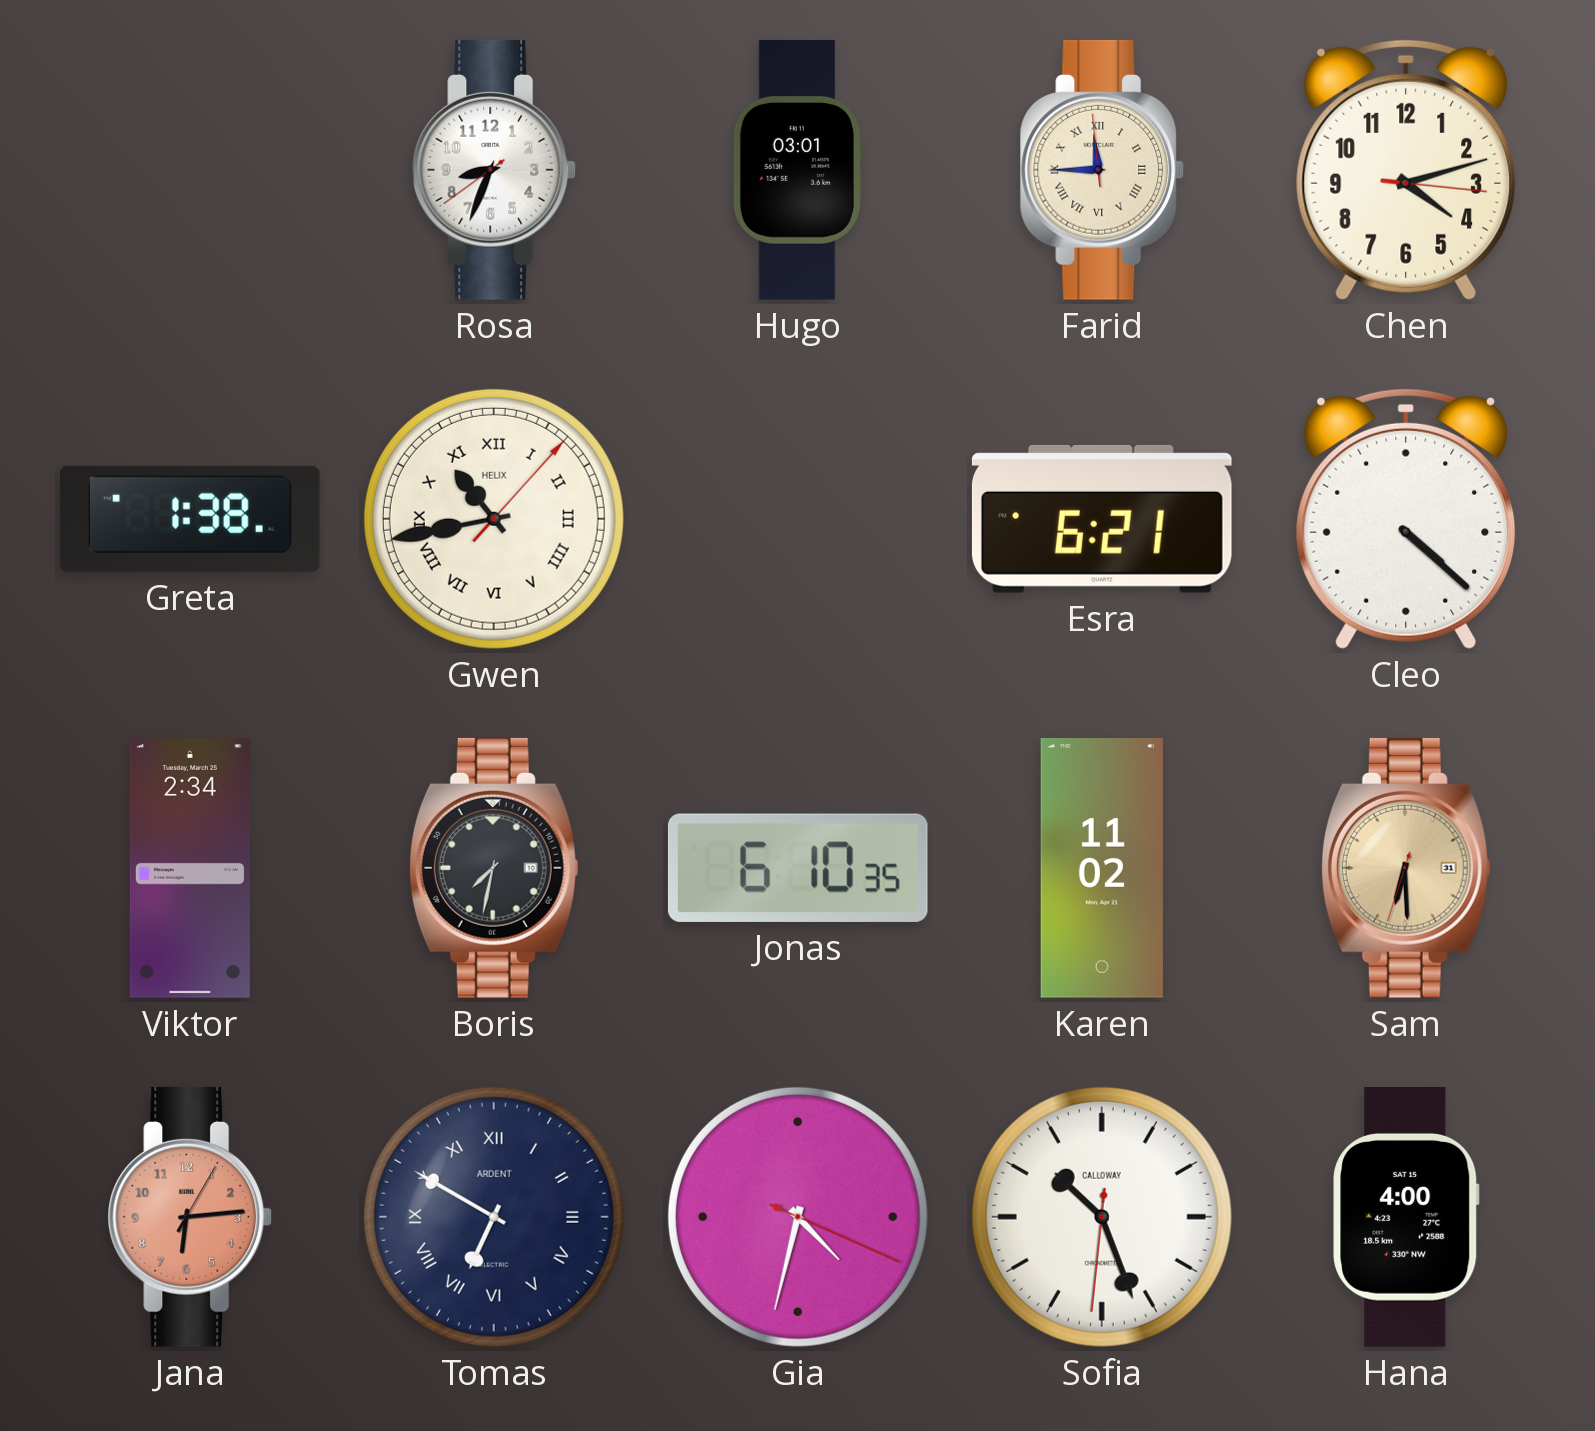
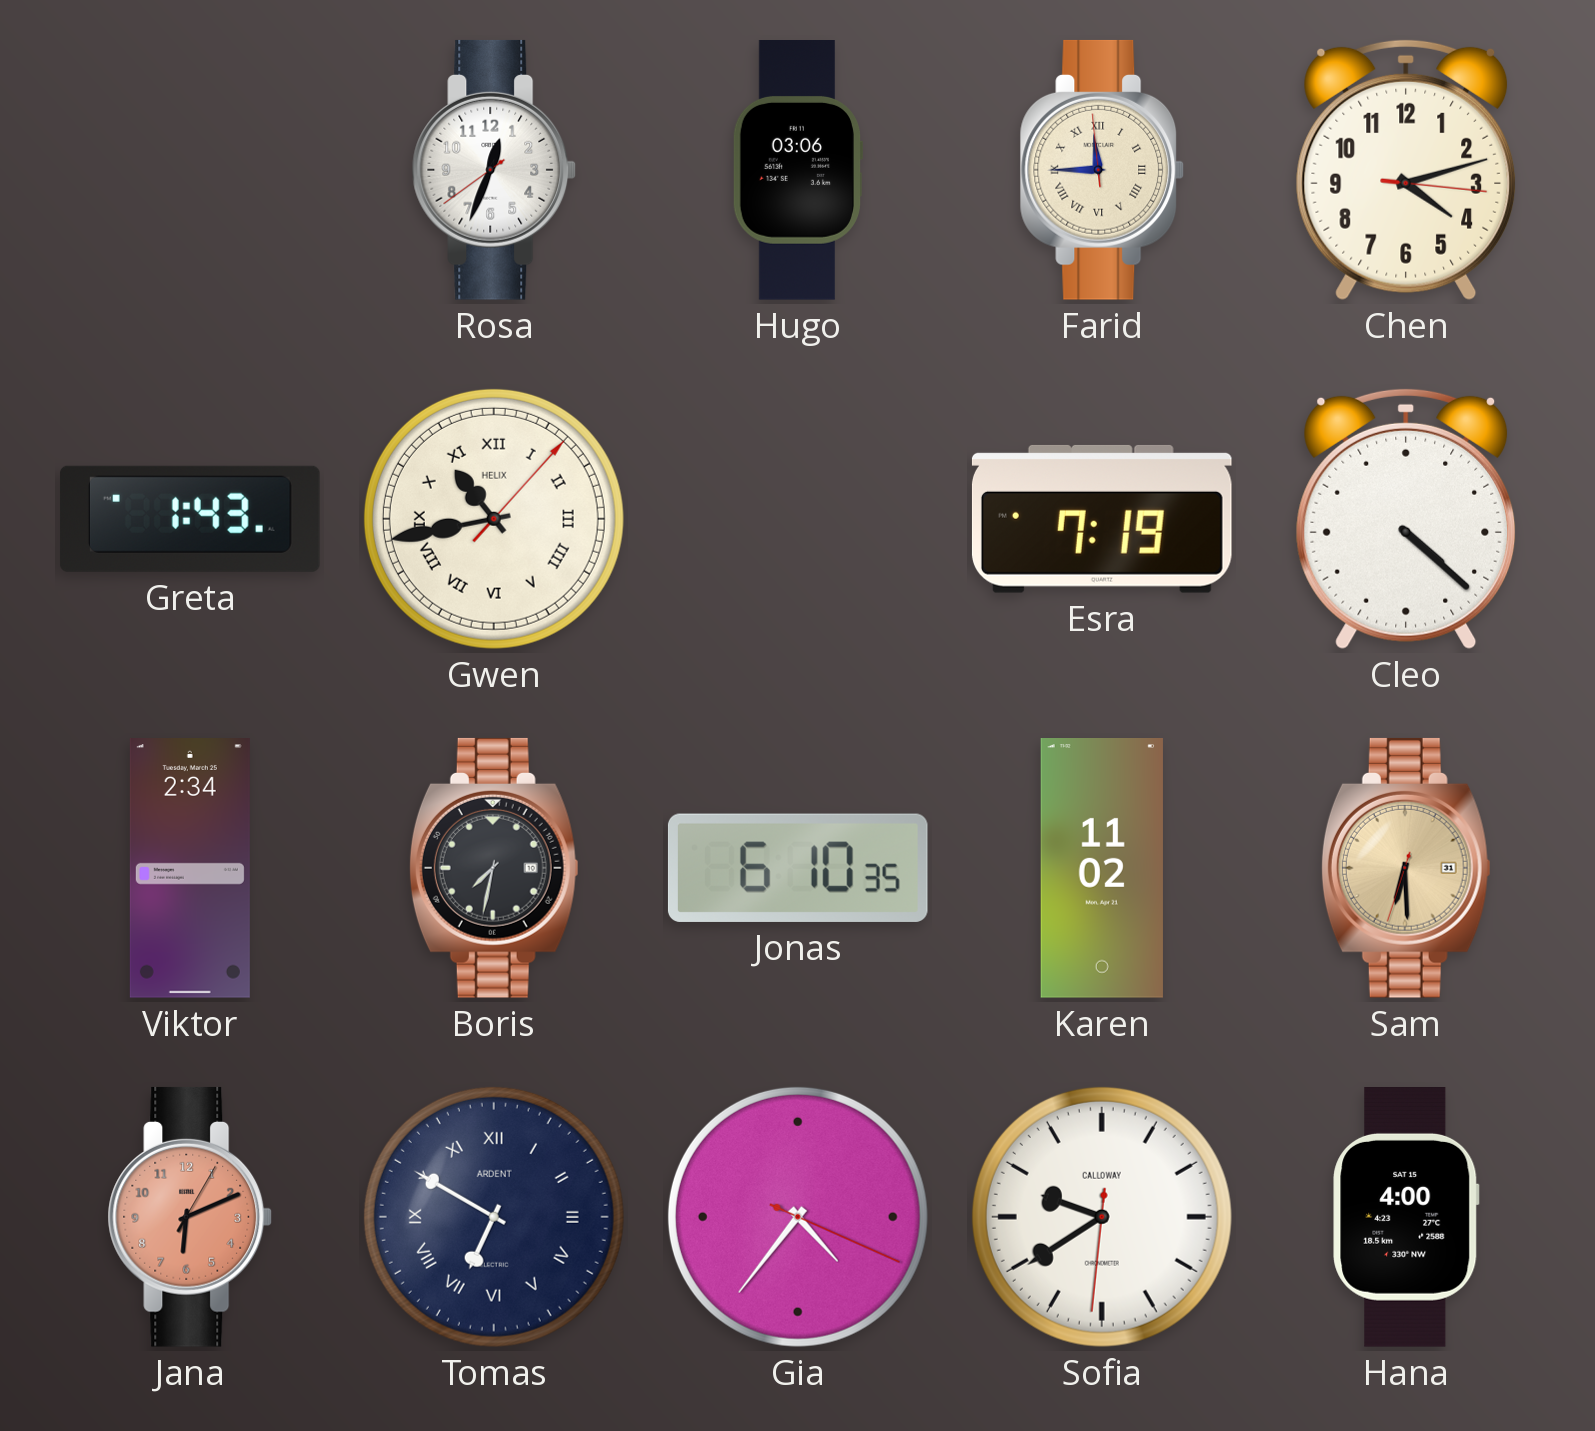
Rosa: 8:33 -> 12:33 (494, 170)
Hugo: 03:01 -> 03:06 (797, 171)
Greta: 1:38 -> 1:43 (190, 519)
Esra: 6:21 -> 7:19 (1102, 519)
Jana: 6:14 -> 6:11 (190, 1217)
Gia: 4:32 -> 4:36 (798, 1217)
Sofia: 10:26 -> 9:39 (1102, 1217)
